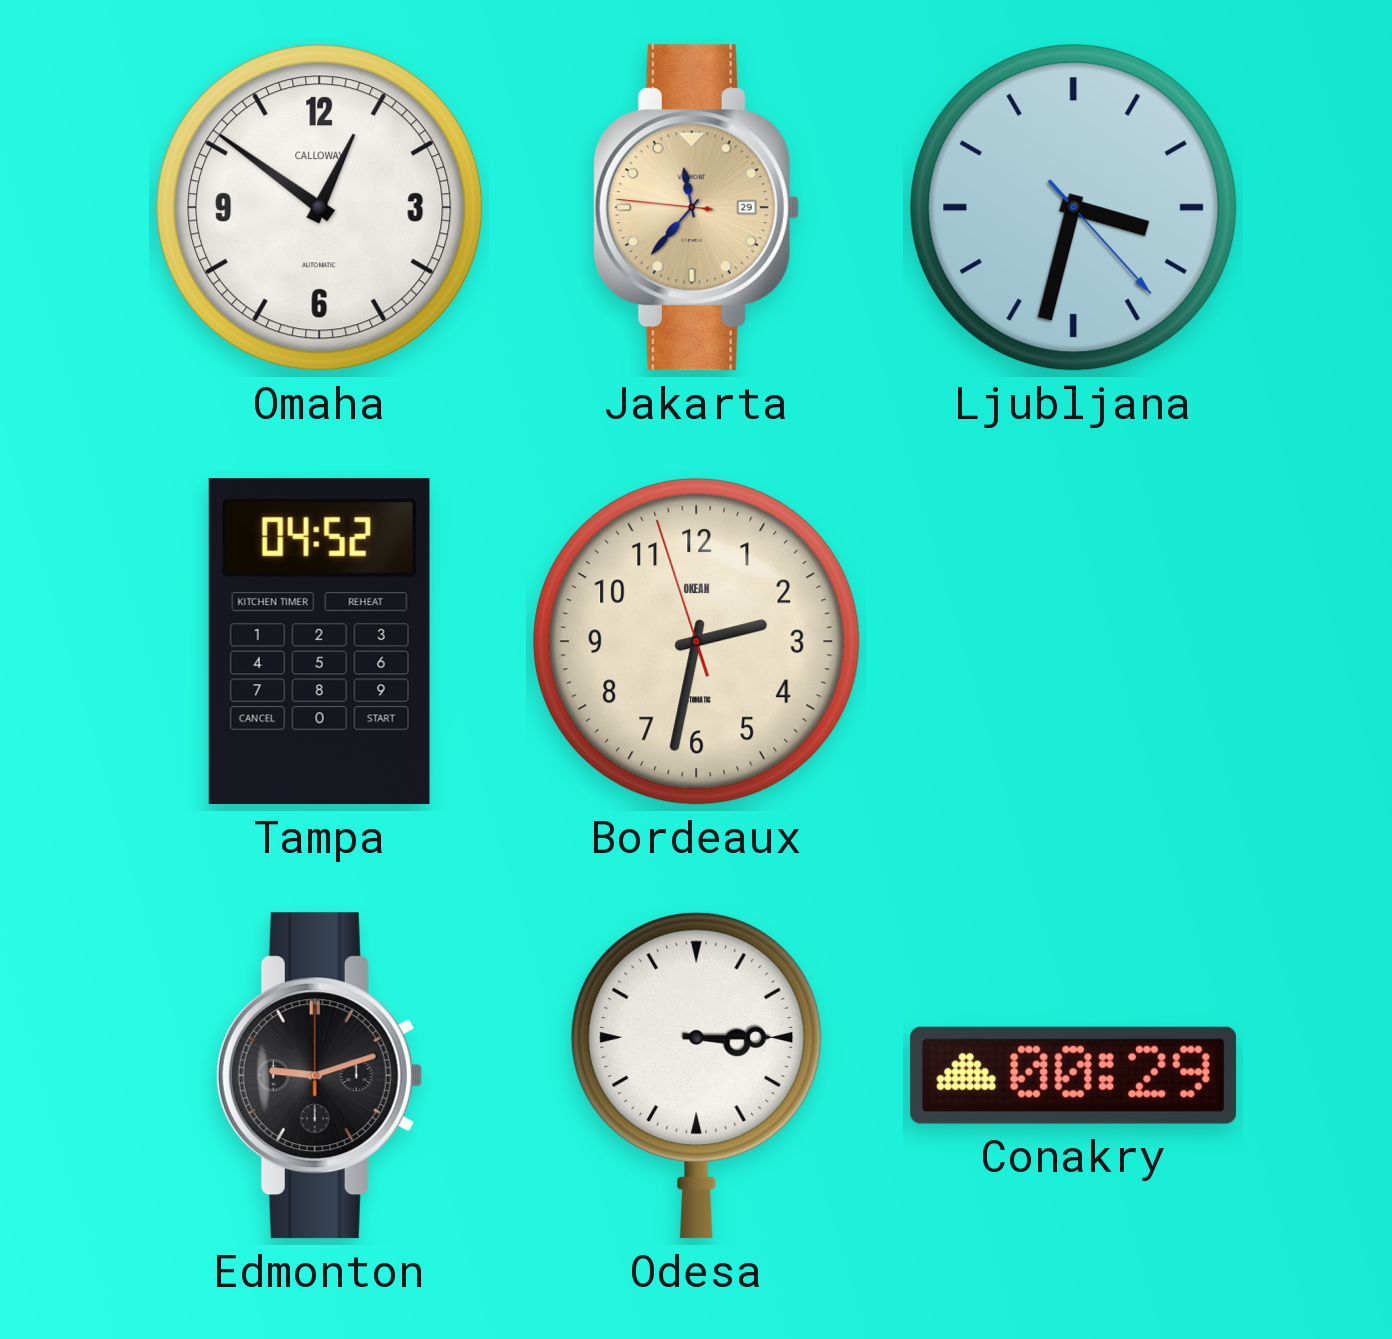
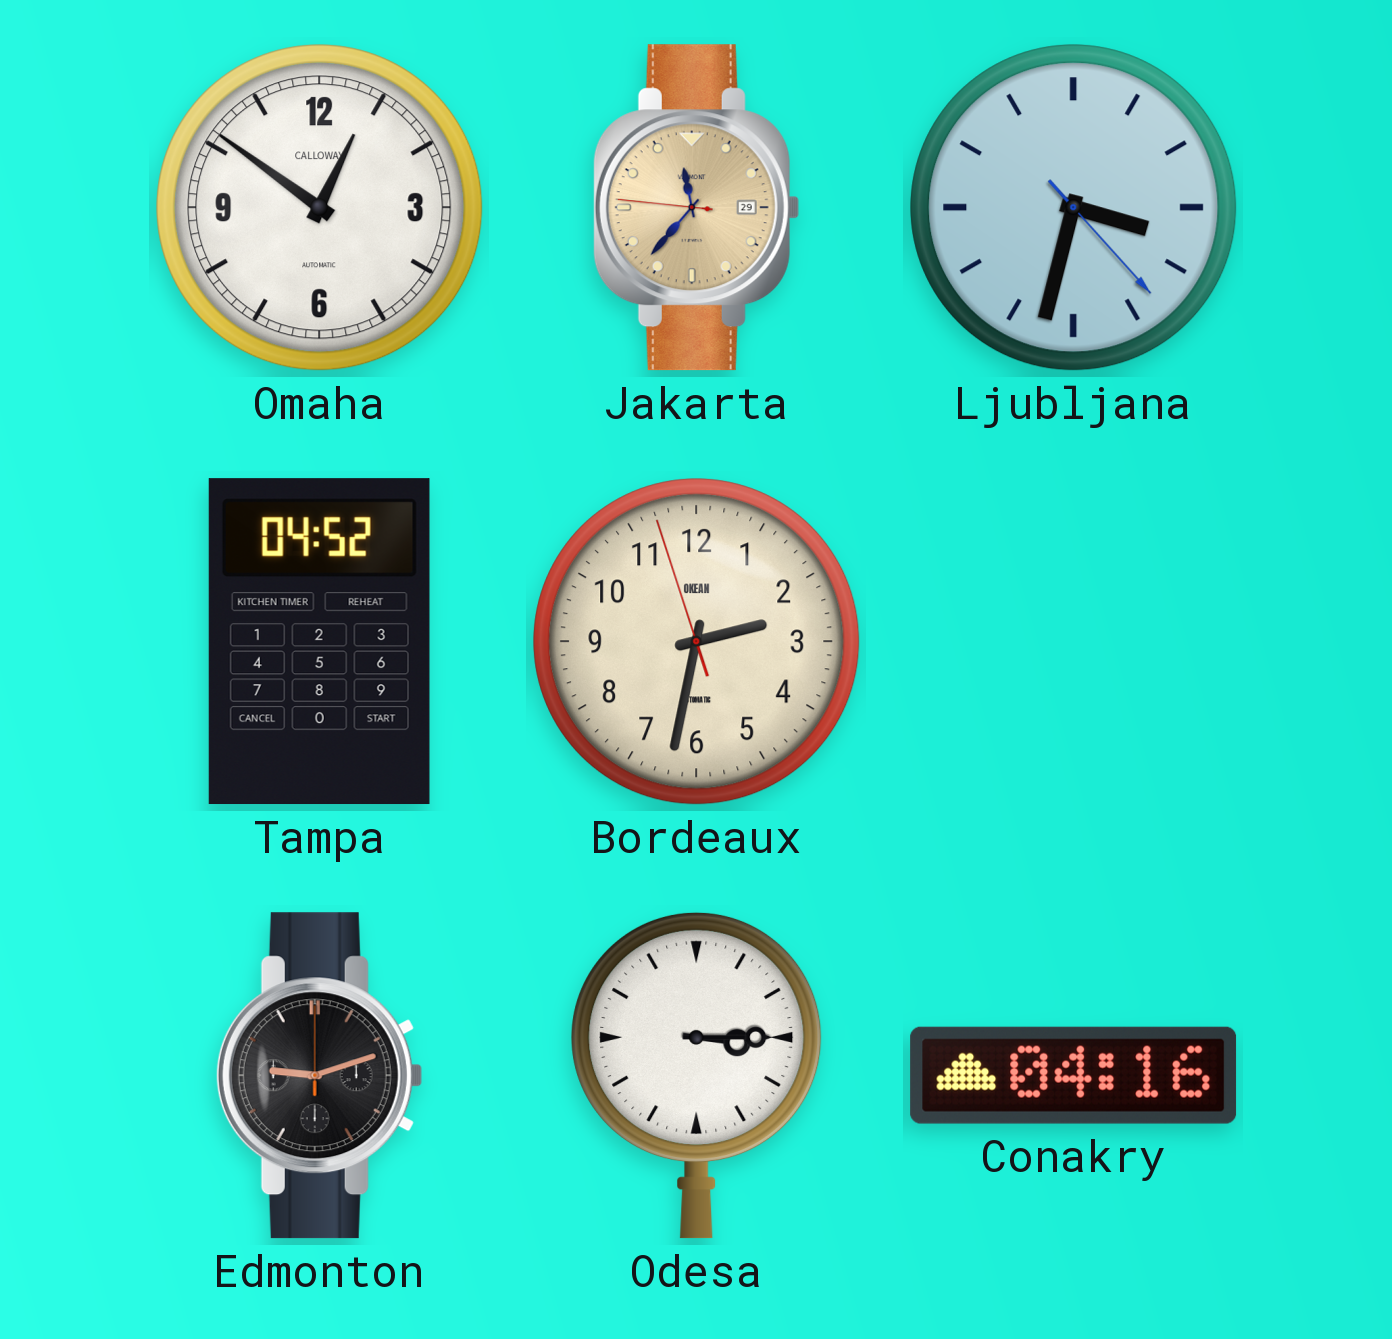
Conakry: 00:29 -> 04:16 (1074, 1075)
